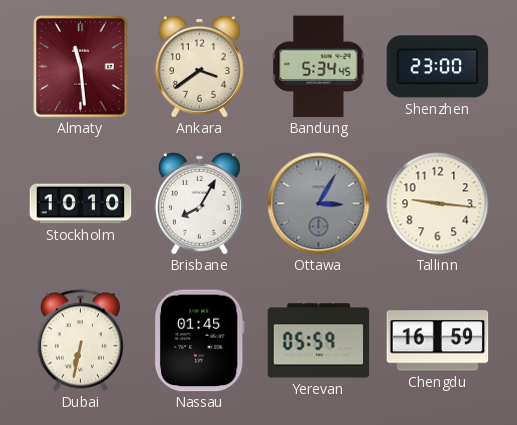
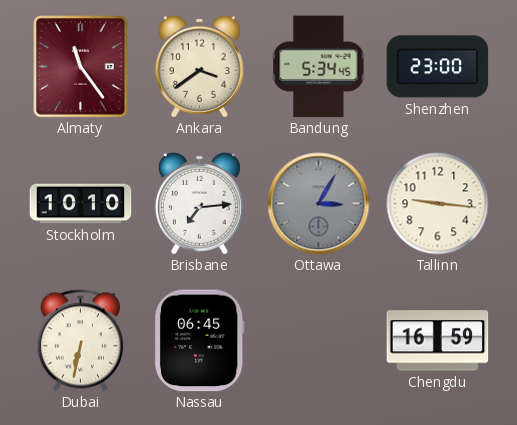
Almaty: 11:29 -> 11:24 (81, 67)
Brisbane: 8:05 -> 7:14 (199, 203)
Nassau: 01:45 -> 06:45 (199, 341)
Yerevan: 05:59 -> none (319, 341)
